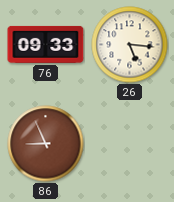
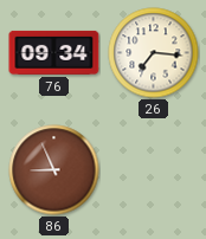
76: 09:33 -> 09:34 (54, 52)
26: 5:16 -> 7:16 (154, 53)
